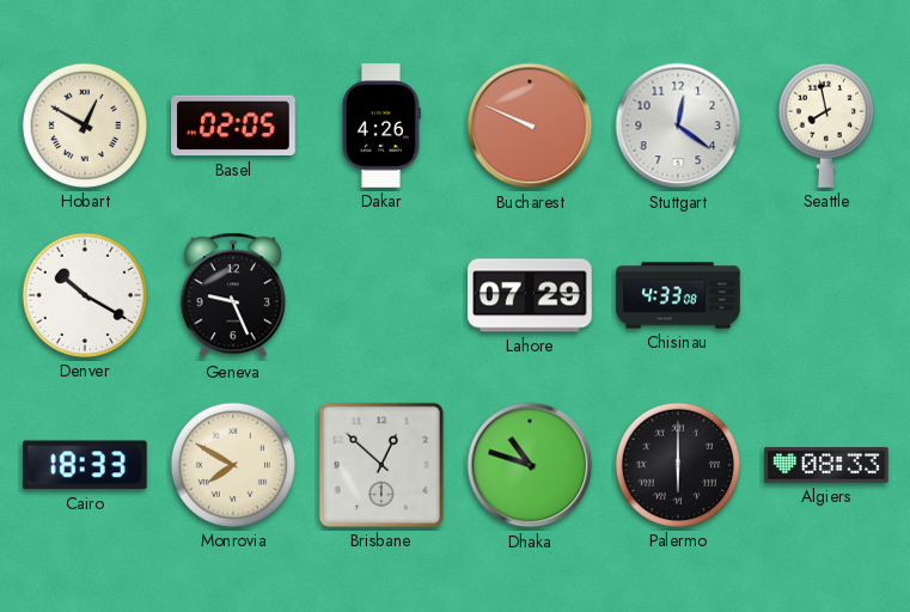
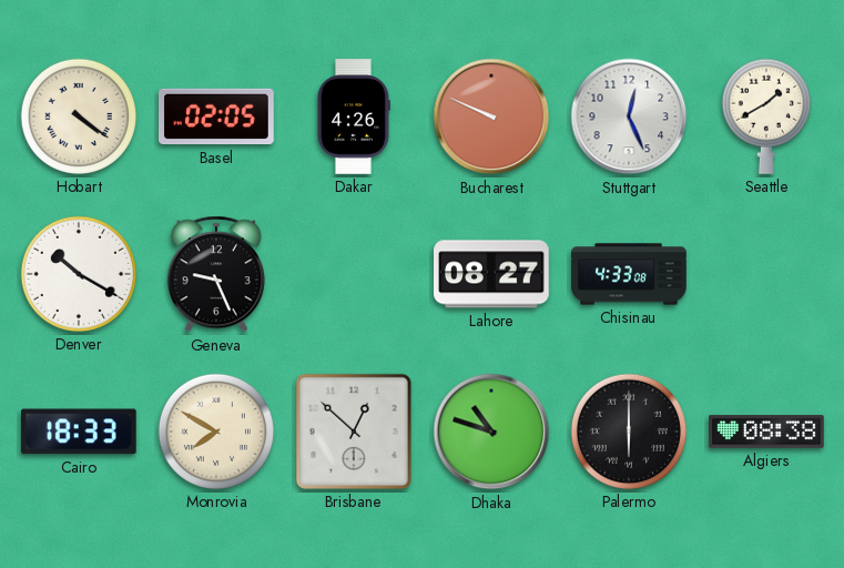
Hobart: 12:50 -> 4:21 (79, 116)
Stuttgart: 12:21 -> 12:26 (629, 116)
Seattle: 7:58 -> 1:40 (766, 116)
Lahore: 07:29 -> 08:27 (492, 274)
Algiers: 08:33 -> 08:38 (766, 432)
